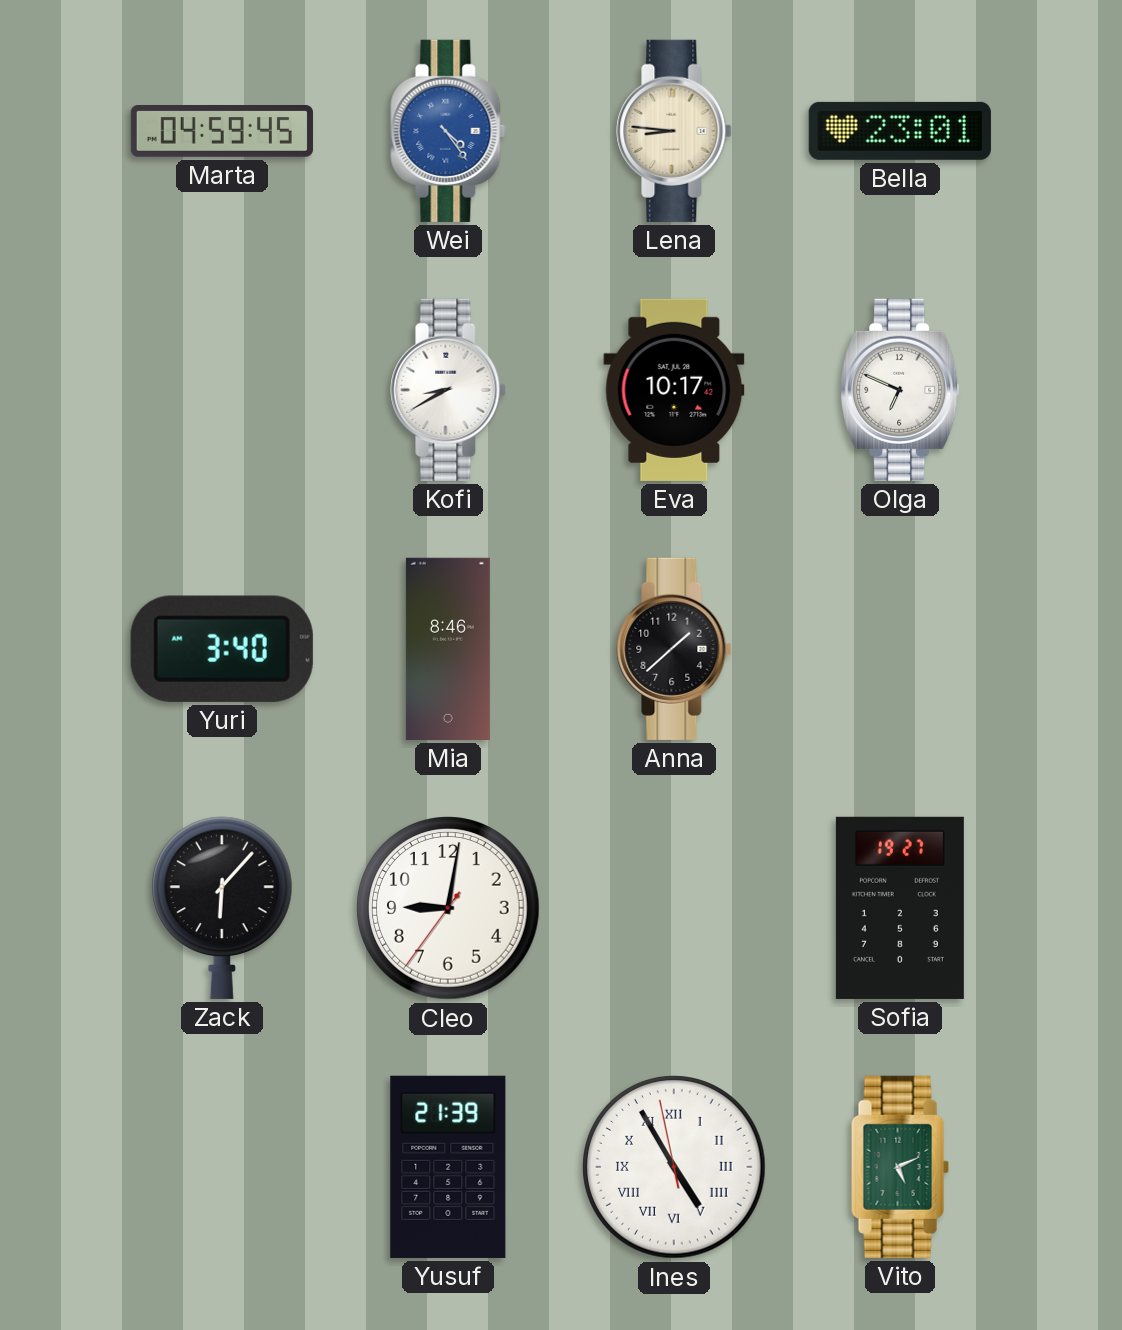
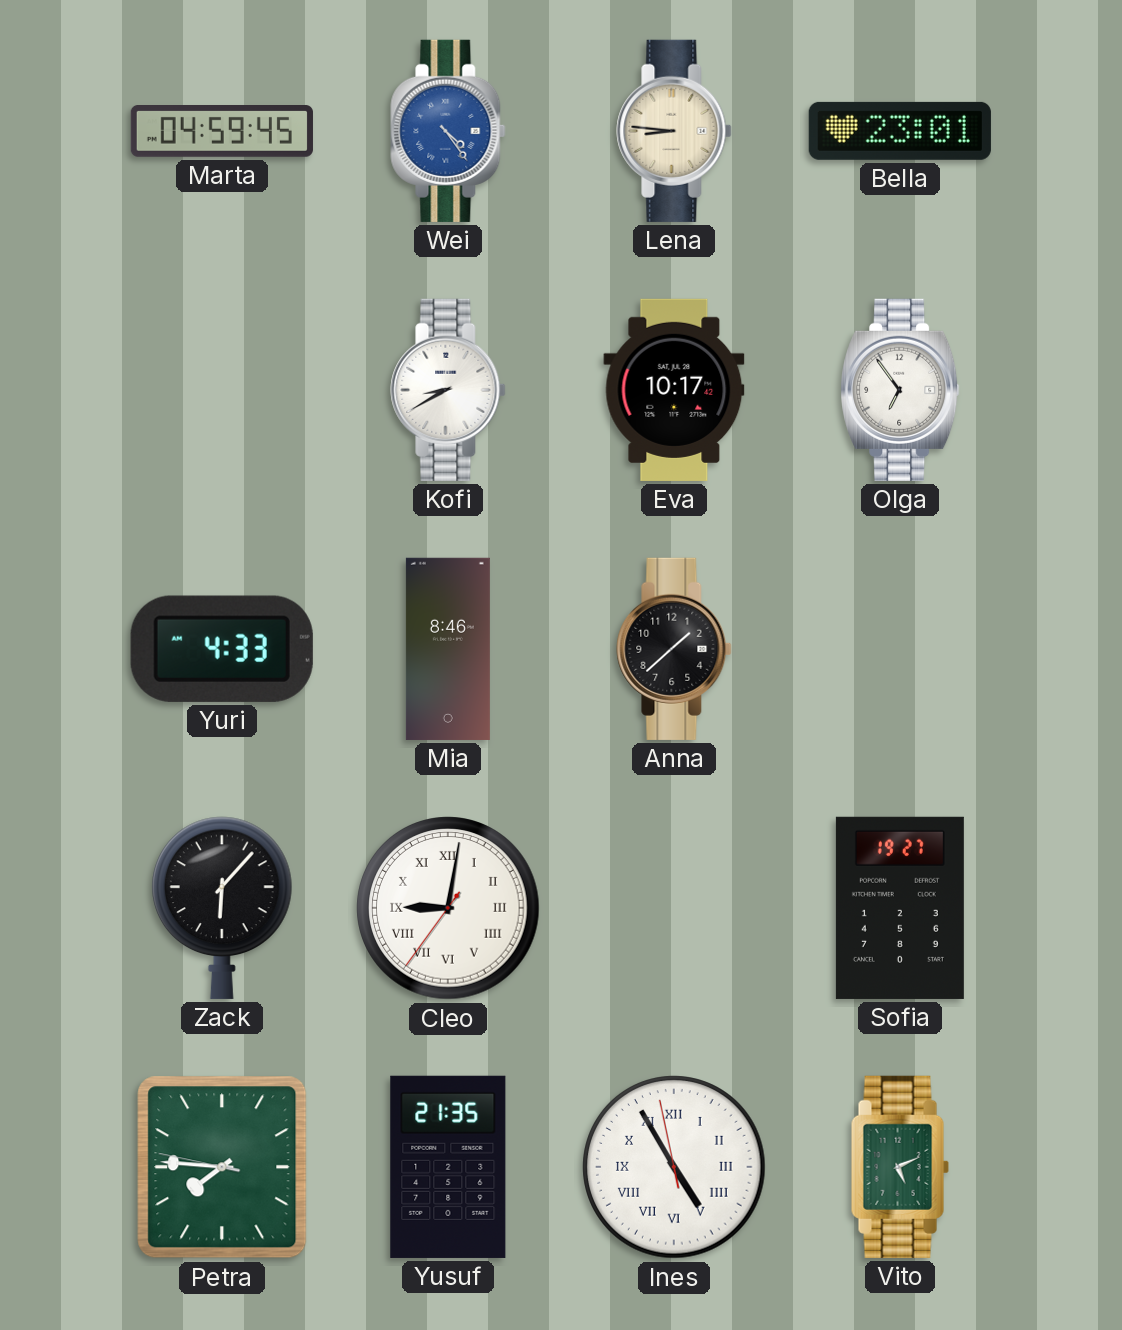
Olga: 6:49 -> 6:54 (900, 390)
Yuri: 3:40 -> 4:33 (222, 649)
Cleo numerals: Arabic -> Roman (448, 908)
Petra: none -> 7:45 (222, 1167)
Yusuf: 21:39 -> 21:35 (448, 1167)
